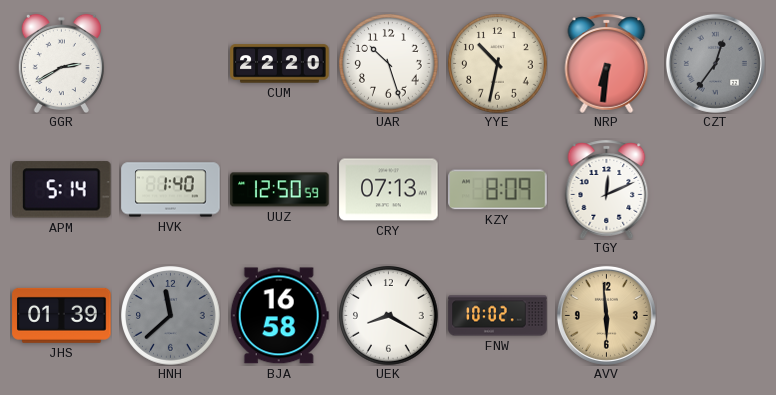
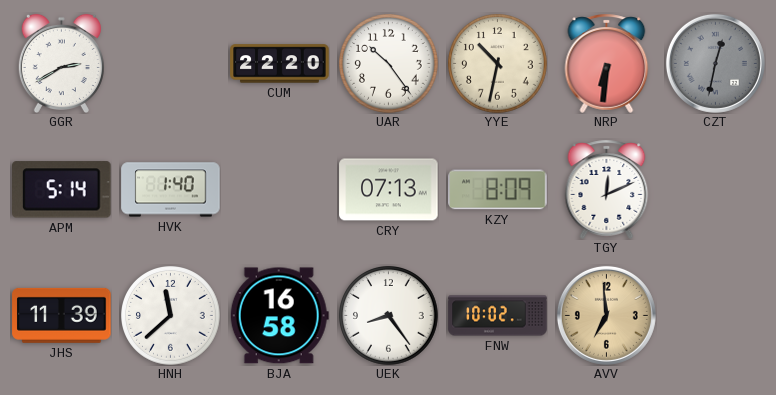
UAR: 10:27 -> 10:24 (389, 64)
CZT: 12:36 -> 12:32 (715, 63)
UUZ: 12:50 -> none (280, 190)
JHS: 01:39 -> 11:39 (62, 315)
HNH dial: grey -> white (171, 316)
UEK: 8:20 -> 8:24 (389, 316)
AVV: 5:59 -> 6:59 (606, 315)
